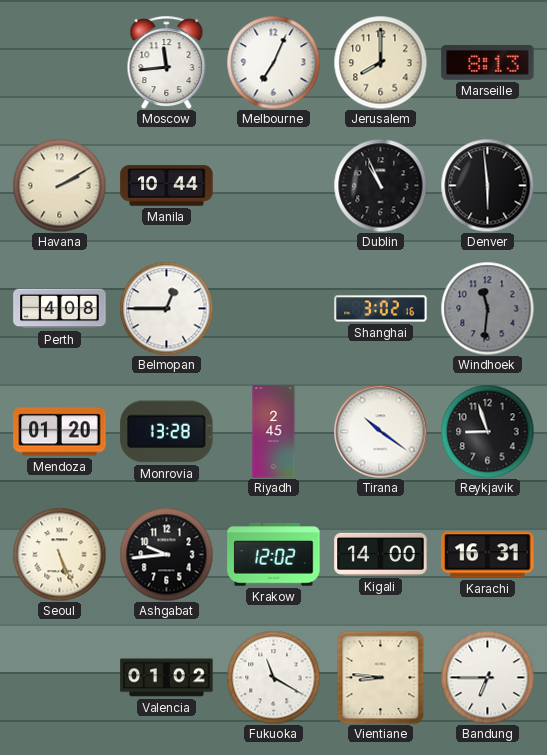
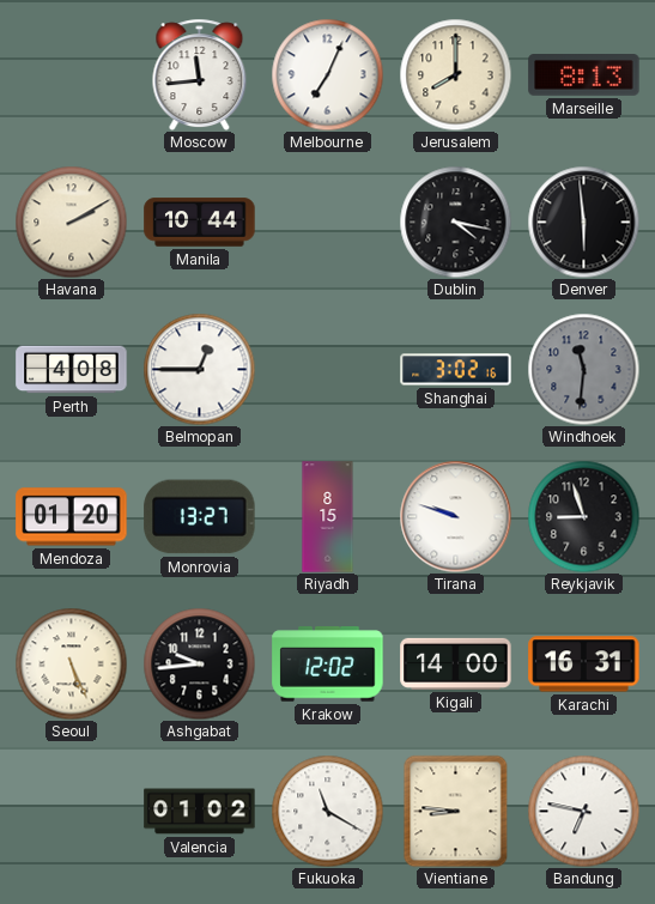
Dublin: 10:56 -> 4:17 (455, 222)
Monrovia: 13:28 -> 13:27 (200, 517)
Riyadh: 2:45 -> 8:15 (328, 517)
Tirana: 10:21 -> 9:48 (455, 516)
Bandung: 6:45 -> 6:47 (583, 811)
